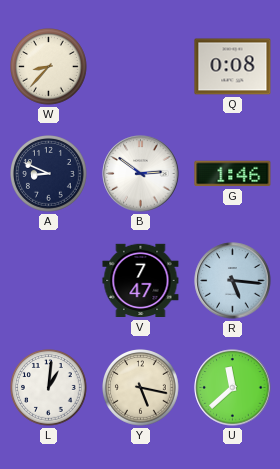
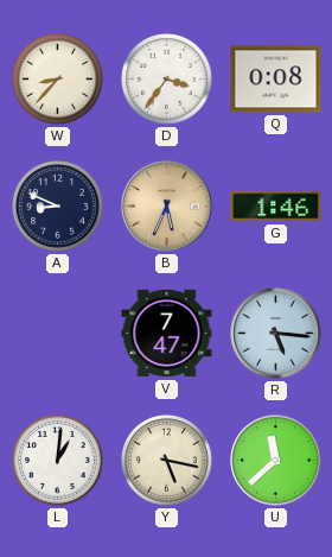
D: none -> 3:36 (167, 80)
B: 2:51 -> 5:34 (167, 207)
B dial: white -> champagne (167, 207)
